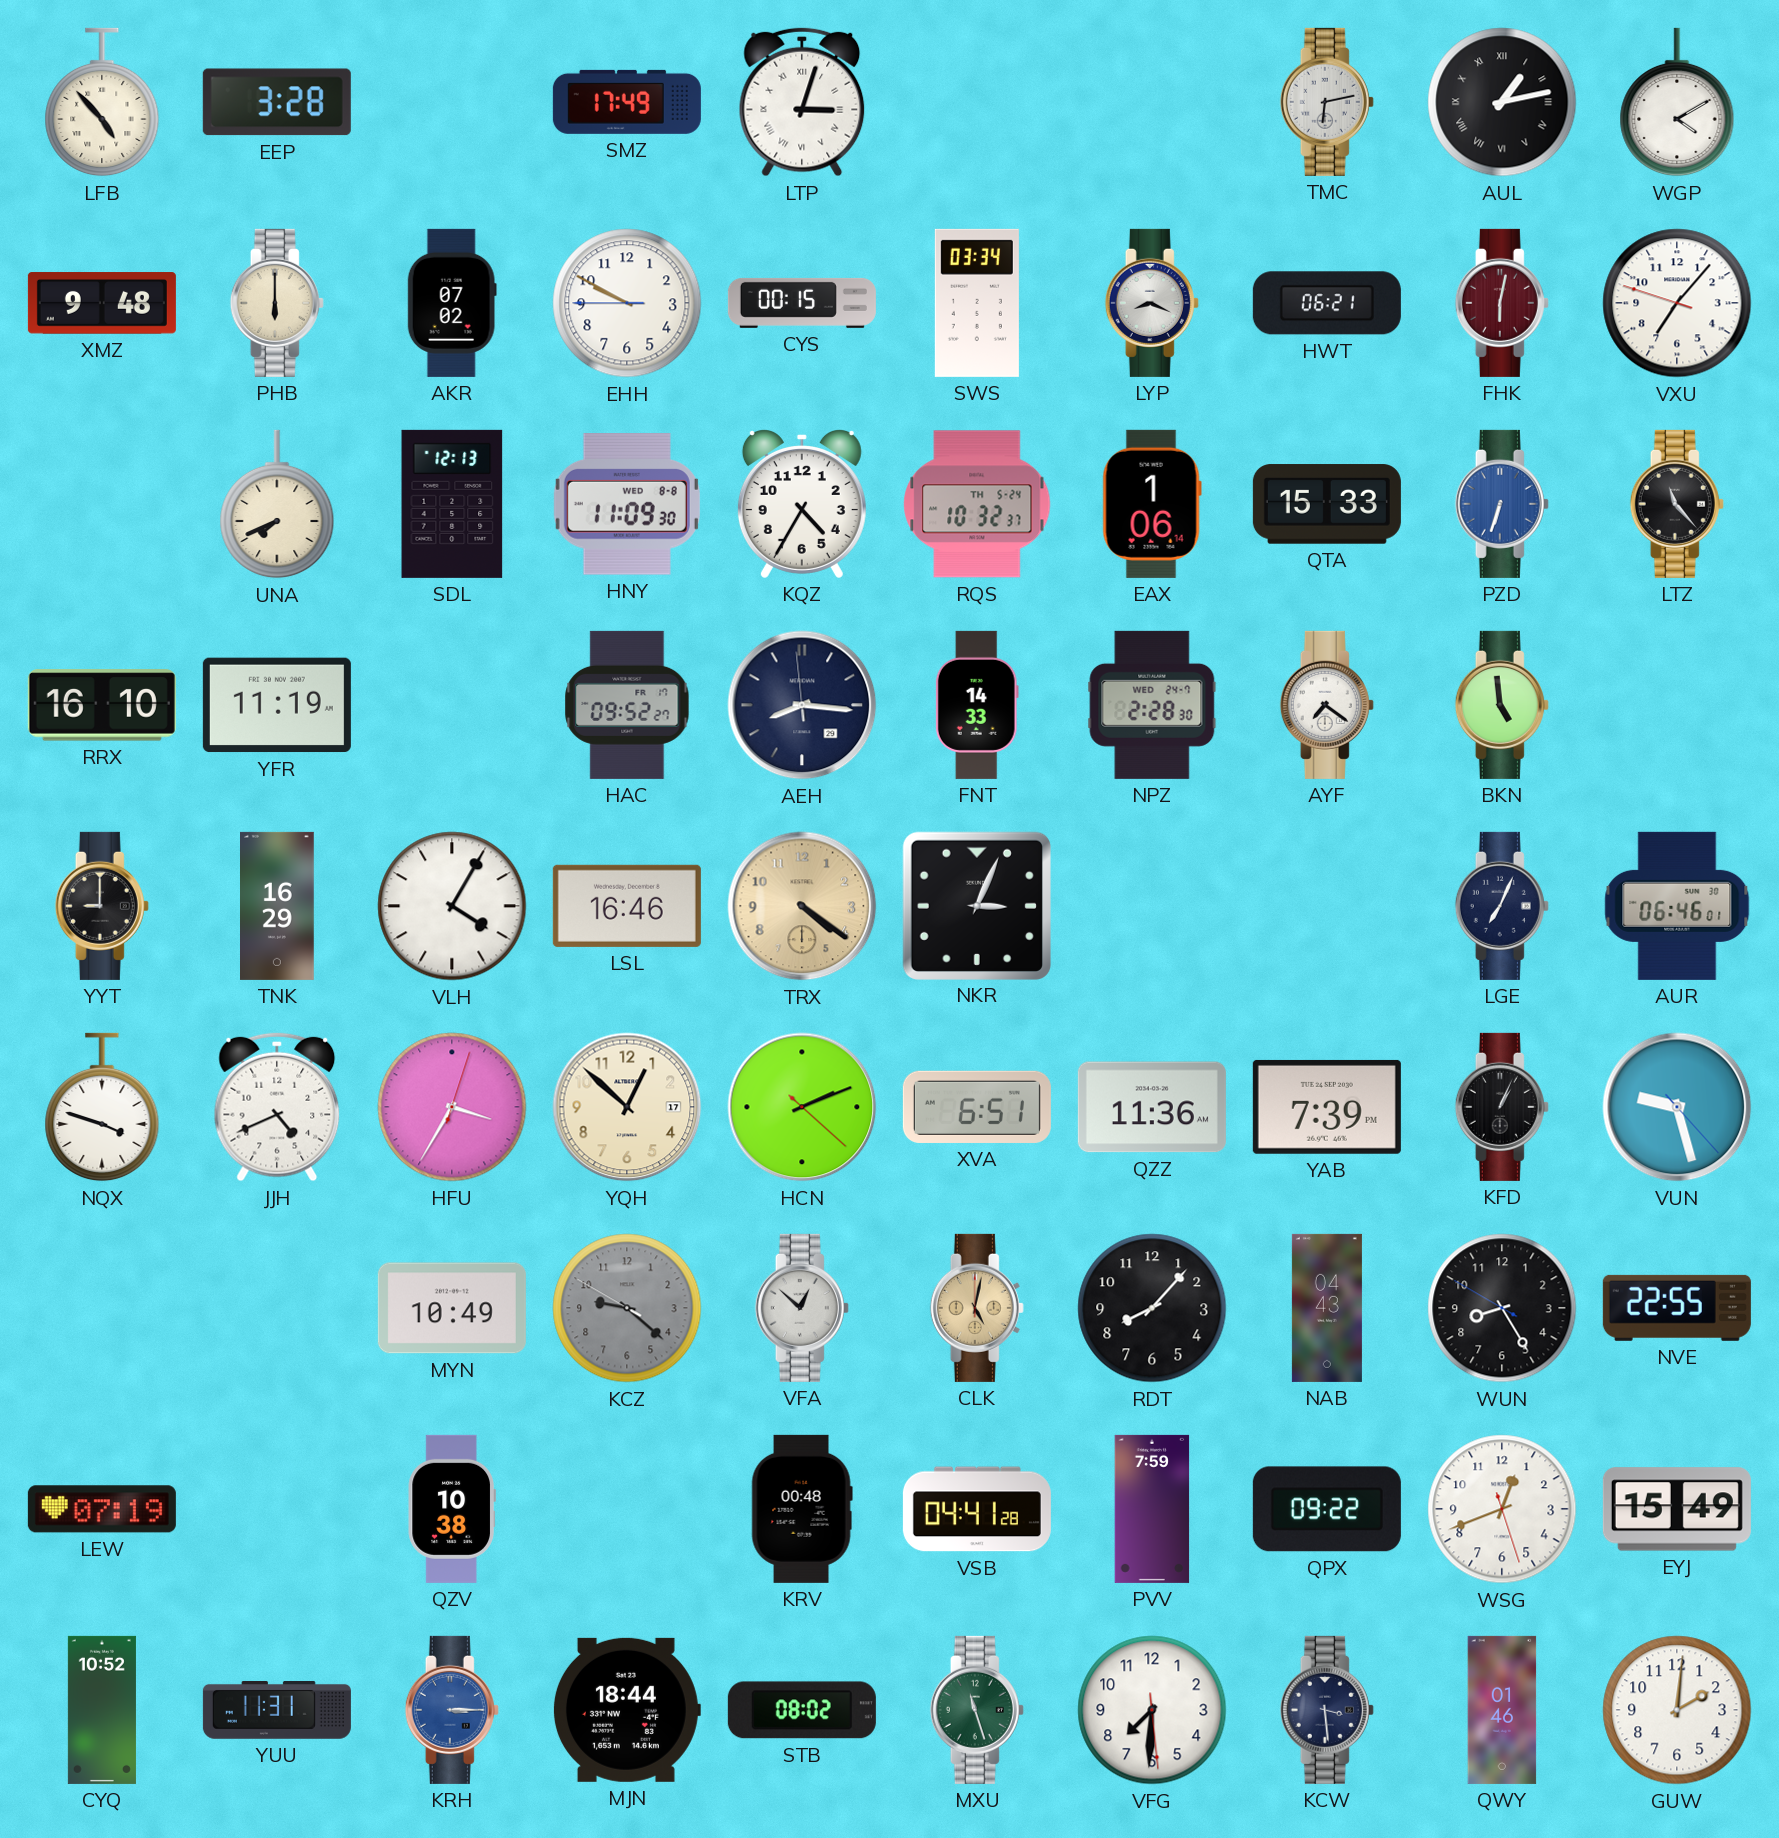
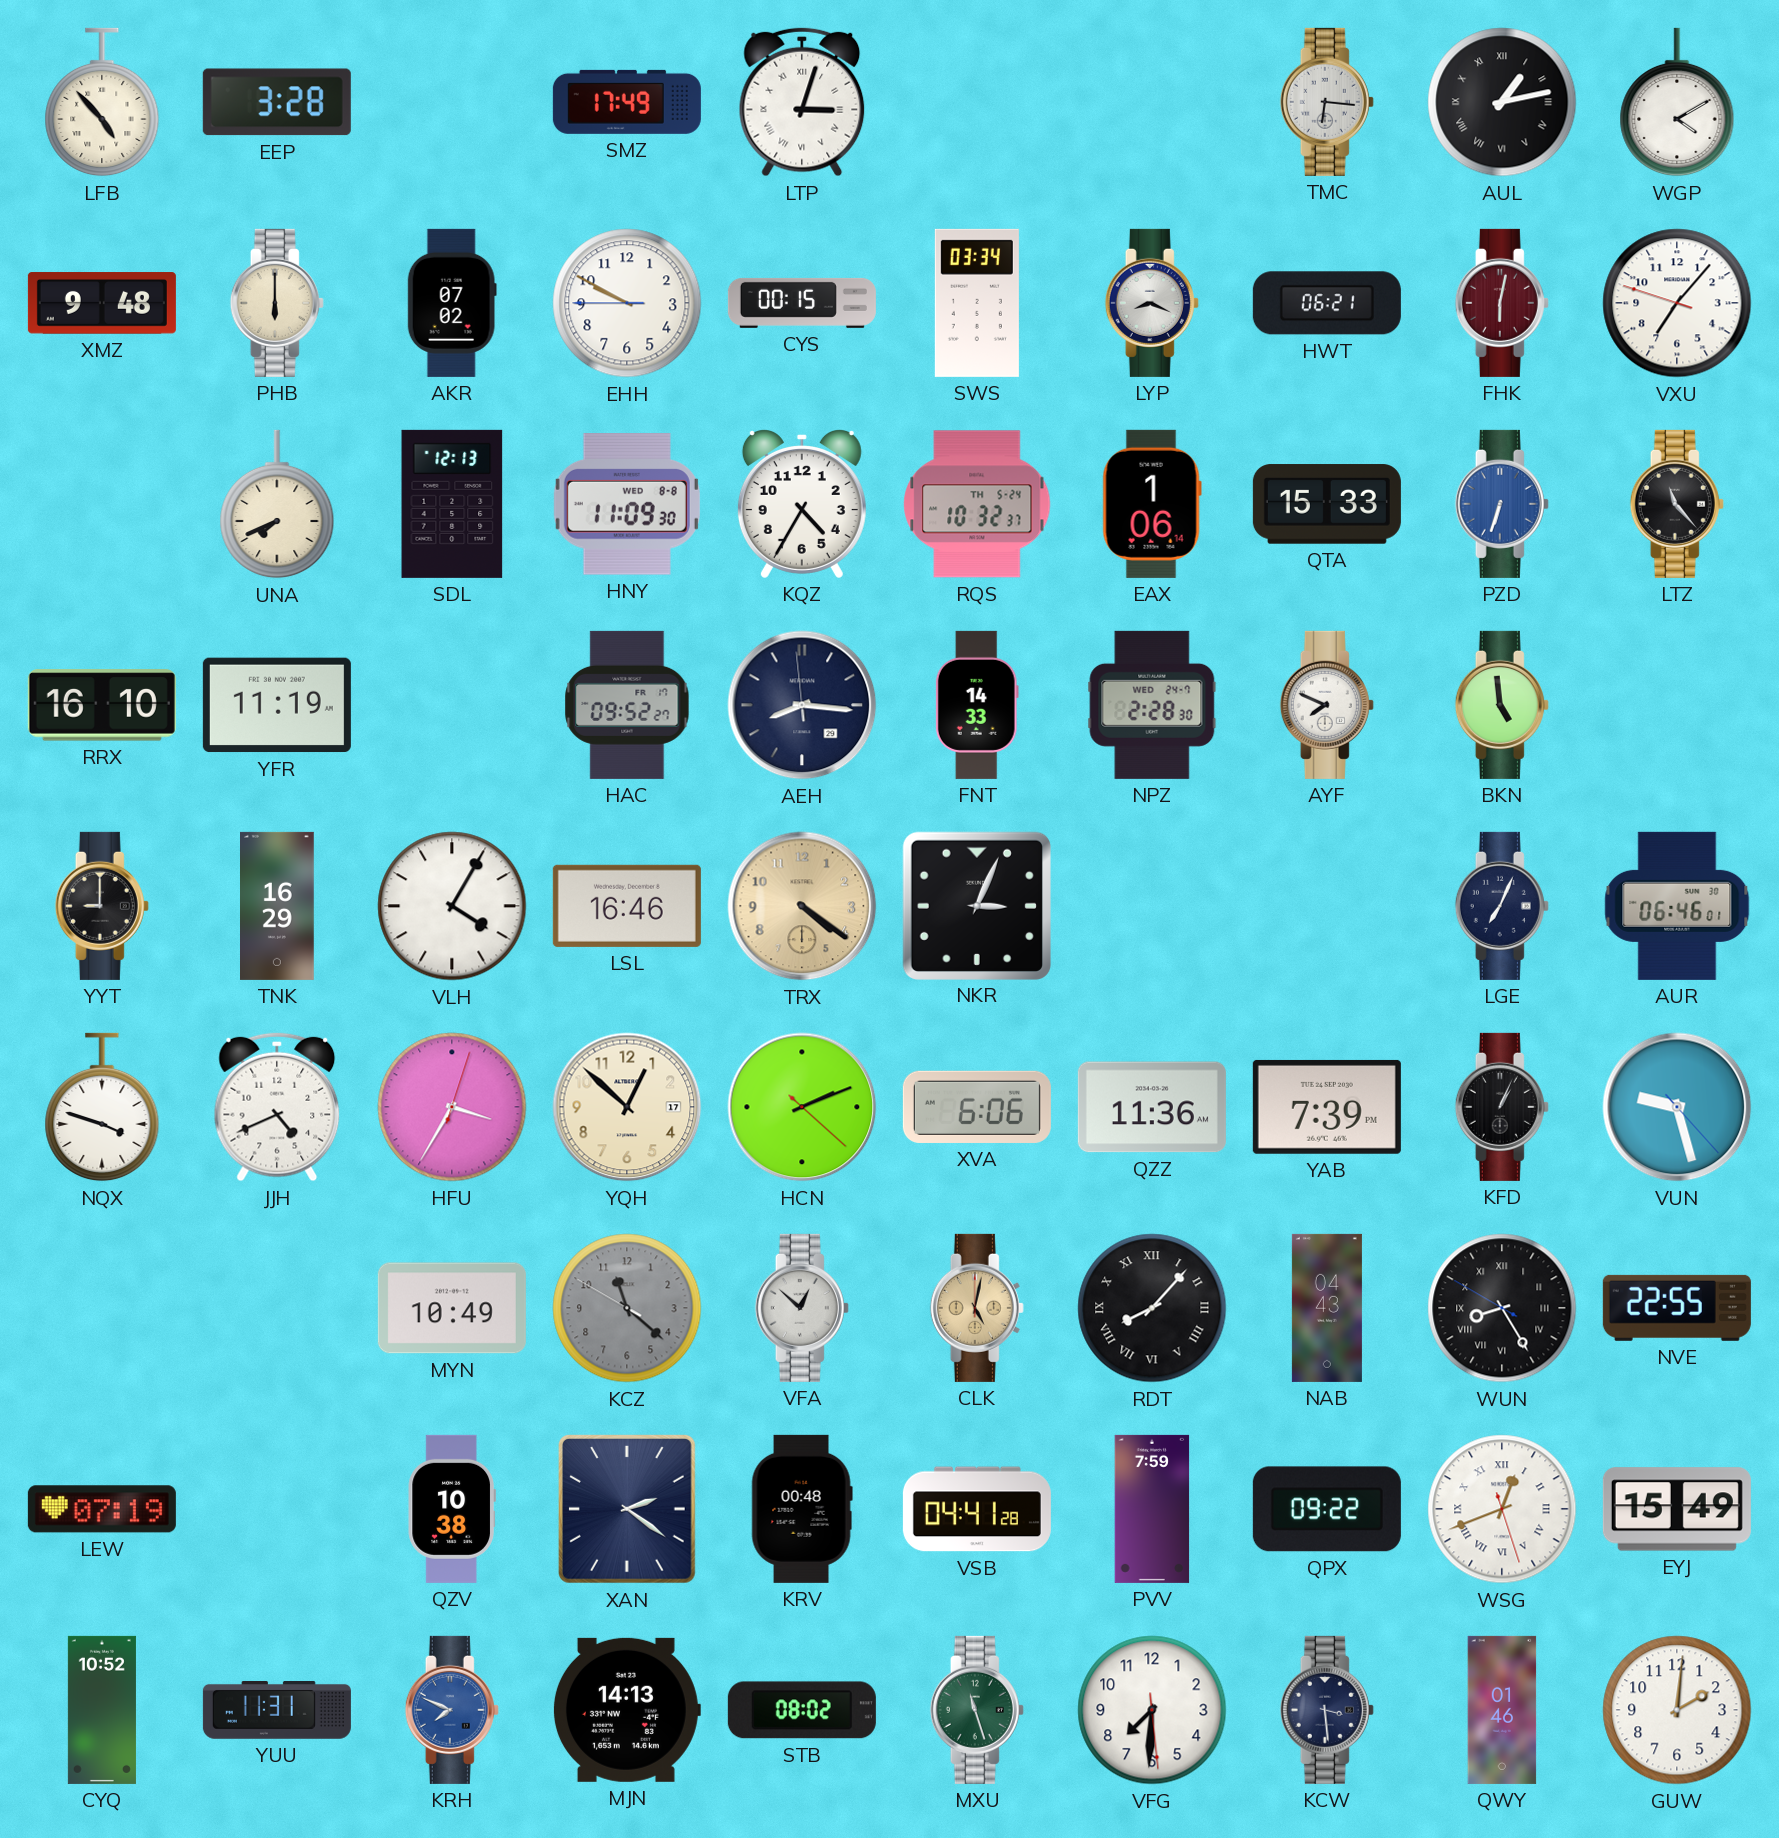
TMC: 6:13 -> 6:16 (1327, 102)
AYF: 7:21 -> 7:49 (1327, 705)
XVA: 6:51 -> 6:06 (977, 1107)
KCZ: 9:21 -> 11:21 (627, 1308)
RDT numerals: Arabic -> Roman (1152, 1308)
WUN numerals: Arabic -> Roman (1502, 1308)
XAN: none -> 2:21 (627, 1509)
WSG numerals: Arabic -> Roman (1502, 1509)
KRH: 3:15 -> 7:49 (452, 1710)
MJN: 18:44 -> 14:13 (626, 1710)
